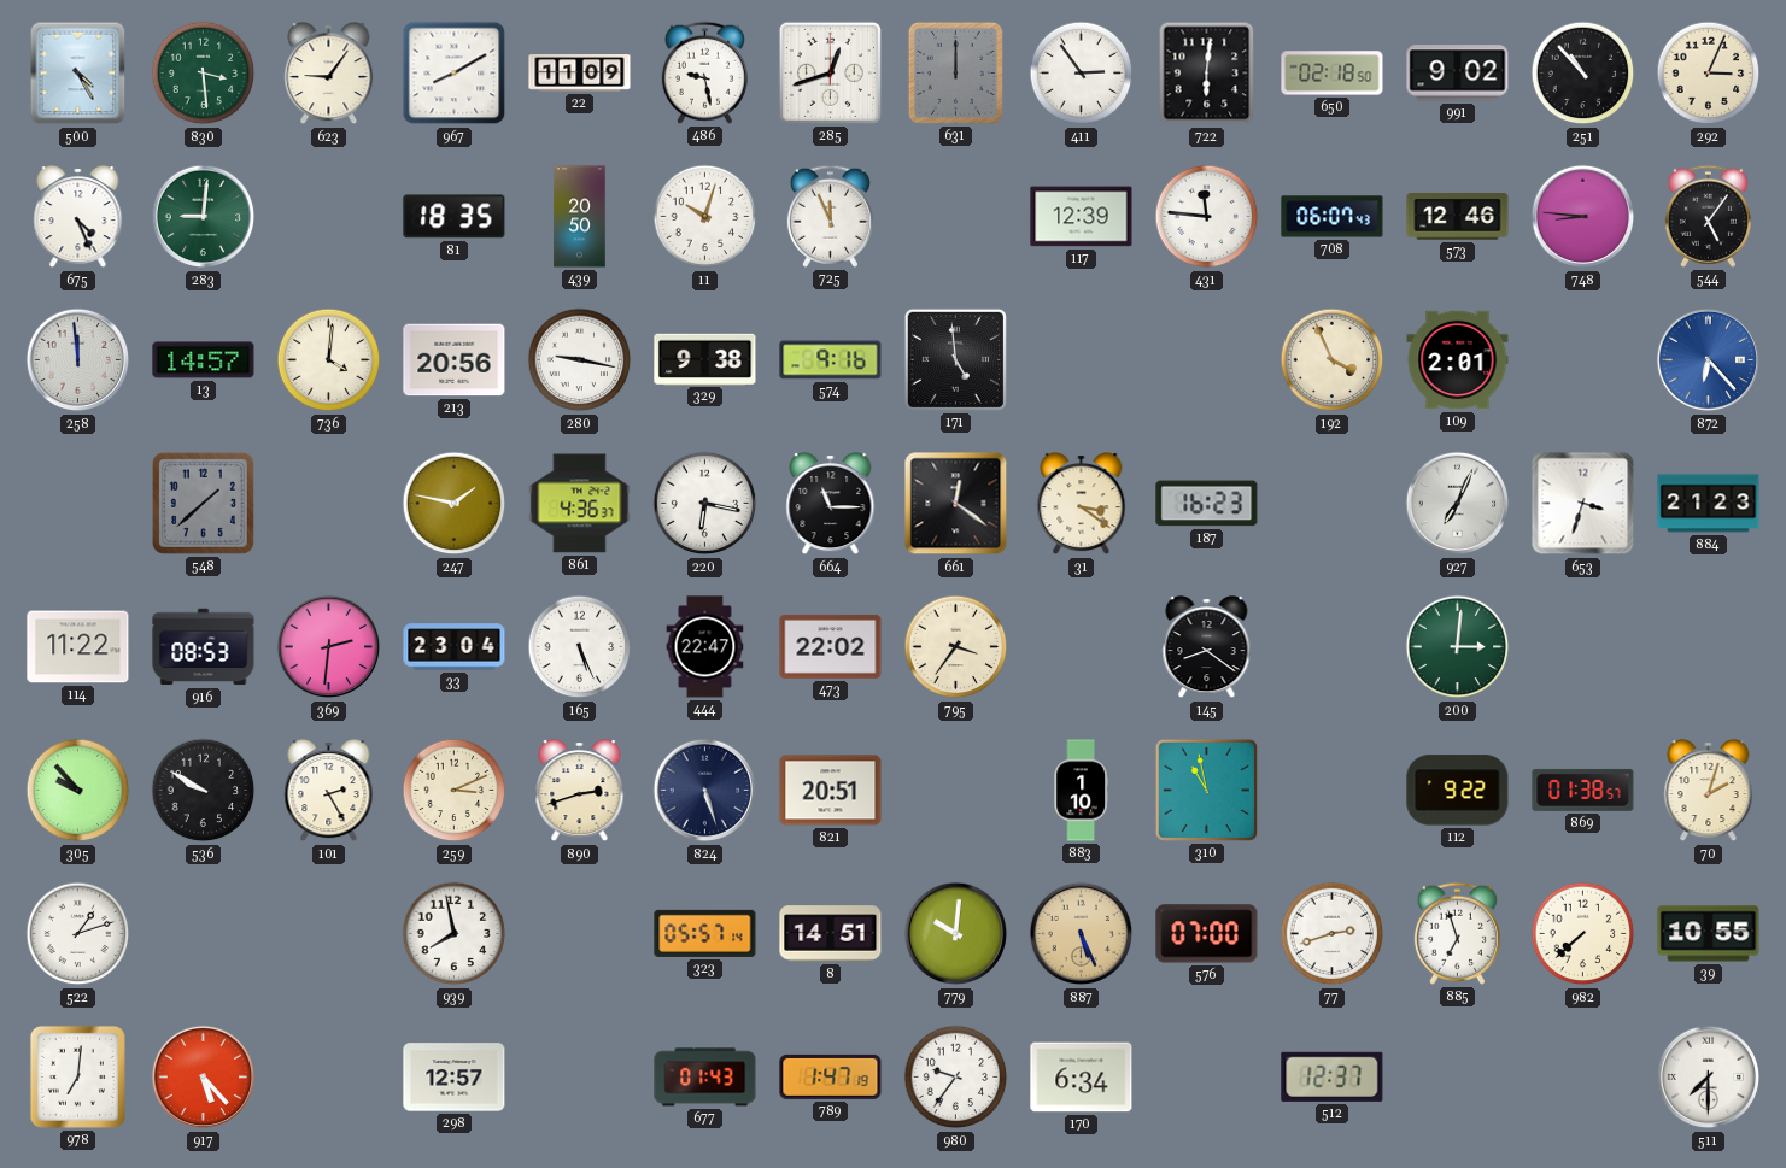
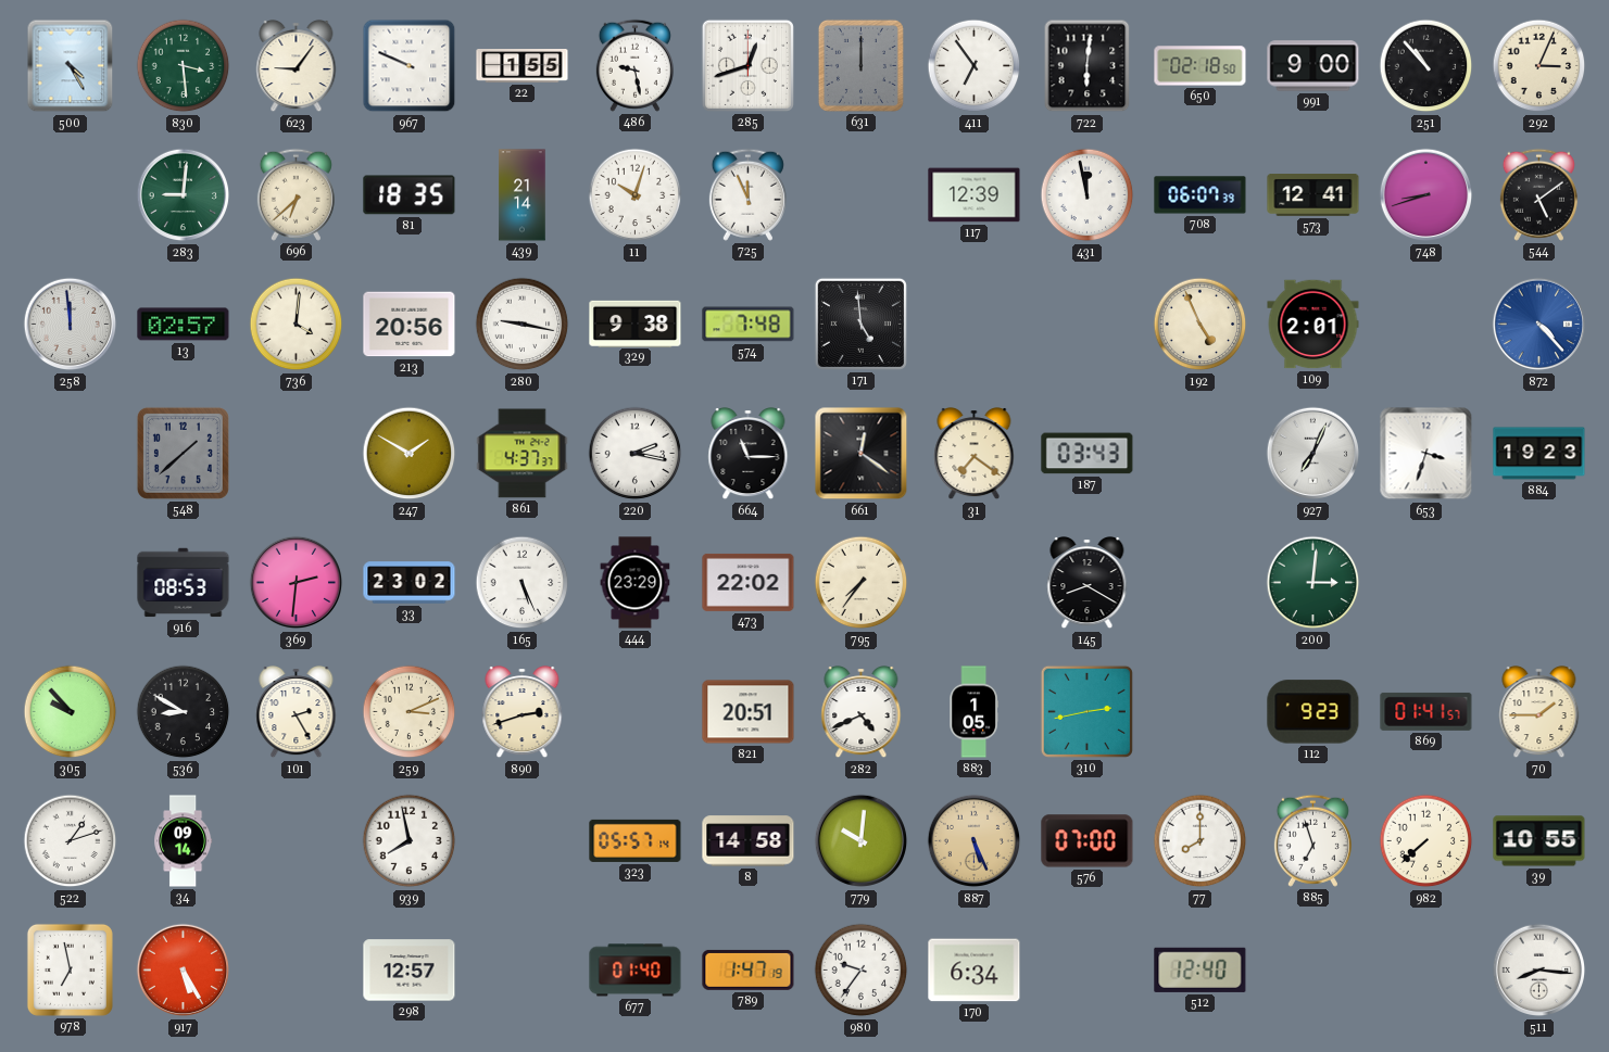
967: 8:10 -> 9:49 (410, 66)
22: 11:09 -> 1:55 (523, 66)
411: 2:54 -> 6:54 (975, 66)
991: 9:02 -> 9:00 (1313, 66)
675: 4:26 -> none (78, 218)
696: none -> 6:38 (296, 194)
439: 20:50 -> 21:14 (523, 195)
431: 11:46 -> 11:58 (1088, 195)
708: 06:07:43 -> 06:07:39 (1201, 195)
573: 12:46 -> 12:41 (1313, 195)
748: 8:46 -> 8:42 (1426, 195)
544: 5:06 -> 5:09 (1538, 194)
13: 14:57 -> 02:57 (184, 325)
574: 9:16 -> 7:48 (749, 325)
192: 3:56 -> 4:56 (1201, 325)
872: 6:23 -> 4:23 (1539, 325)
247: 1:47 -> 1:50 (410, 454)
861: 4:36 -> 4:37 (523, 454)
220: 6:17 -> 2:17 (636, 454)
31: 3:21 -> 7:21 (975, 455)
187: 16:23 -> 03:43 (1088, 454)
884: 21:23 -> 19:23 (1539, 454)
114: 11:22 -> none (78, 647)
33: 23:04 -> 23:02 (410, 583)
444: 22:47 -> 23:29 (636, 583)
795: 3:36 -> 7:36 (862, 583)
145: 8:21 -> 8:20 (1088, 584)
536: 9:50 -> 8:50 (184, 712)
824: 5:27 -> none (705, 791)
282: none -> 4:41 (862, 713)
883: 1:10 -> 1:05 (973, 712)
310: 10:58 -> 2:43 (1086, 711)
112: 9:22 -> 9:23 (1313, 712)
869: 01:38 -> 01:41 (1426, 711)
70: 2:03 -> 1:45 (1539, 713)
34: none -> 09:14 (184, 841)
8: 14:51 -> 14:58 (749, 841)
77: 2:42 -> 8:00 (1201, 841)
978: 7:01 -> 6:58 (70, 969)
917: 5:23 -> 5:25 (184, 971)
677: 01:43 -> 01:40 (636, 971)
512: 12:37 -> 12:40 (1201, 969)
511: 7:30 -> 8:16 (1539, 971)
